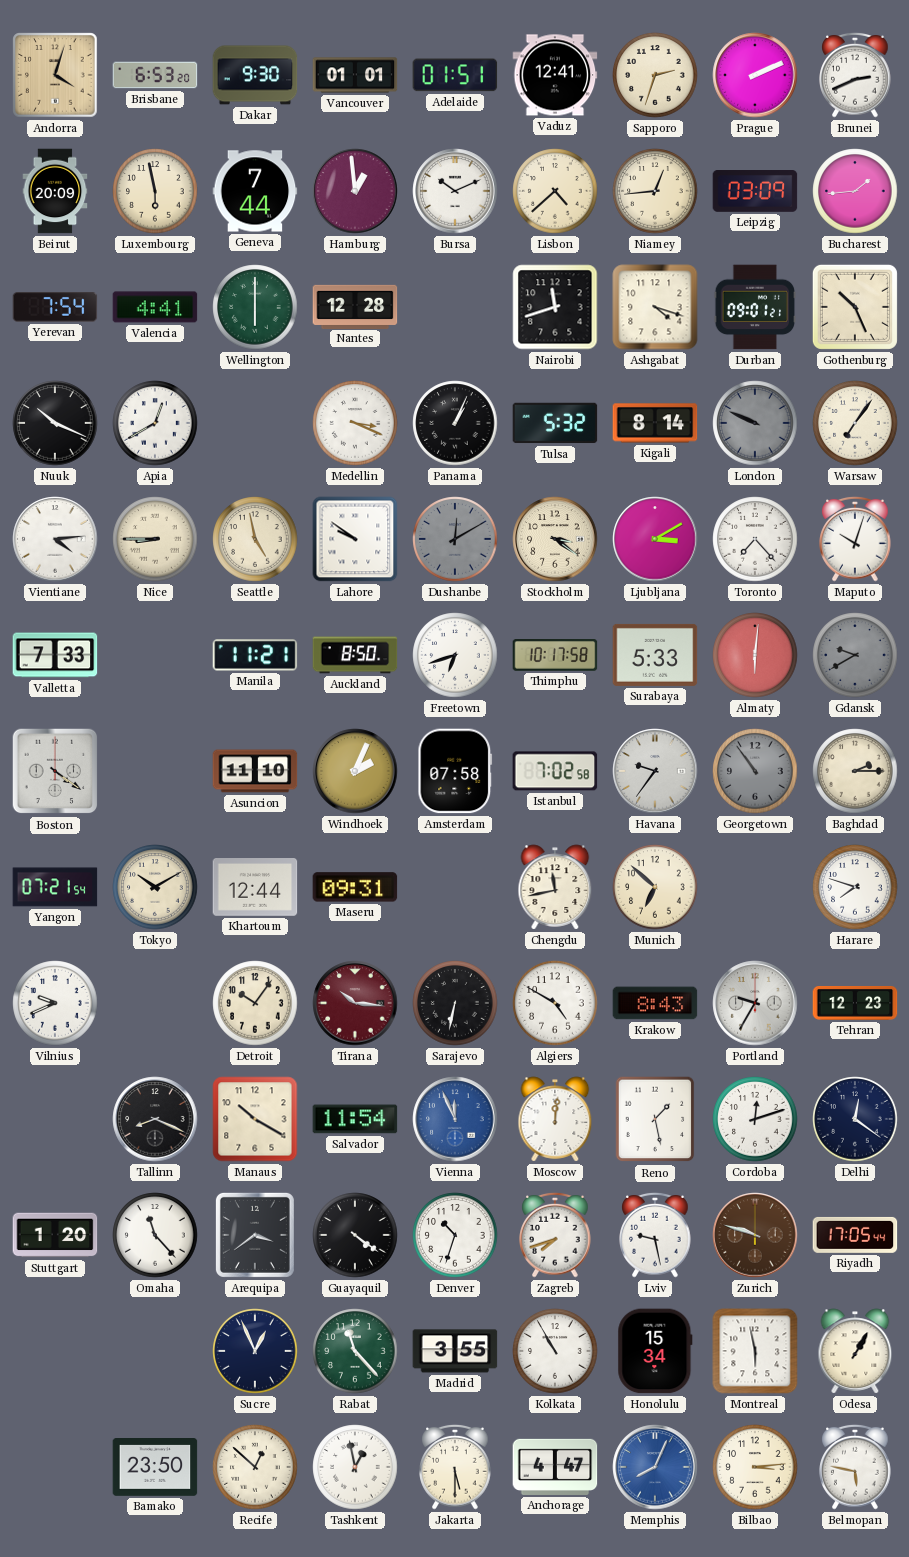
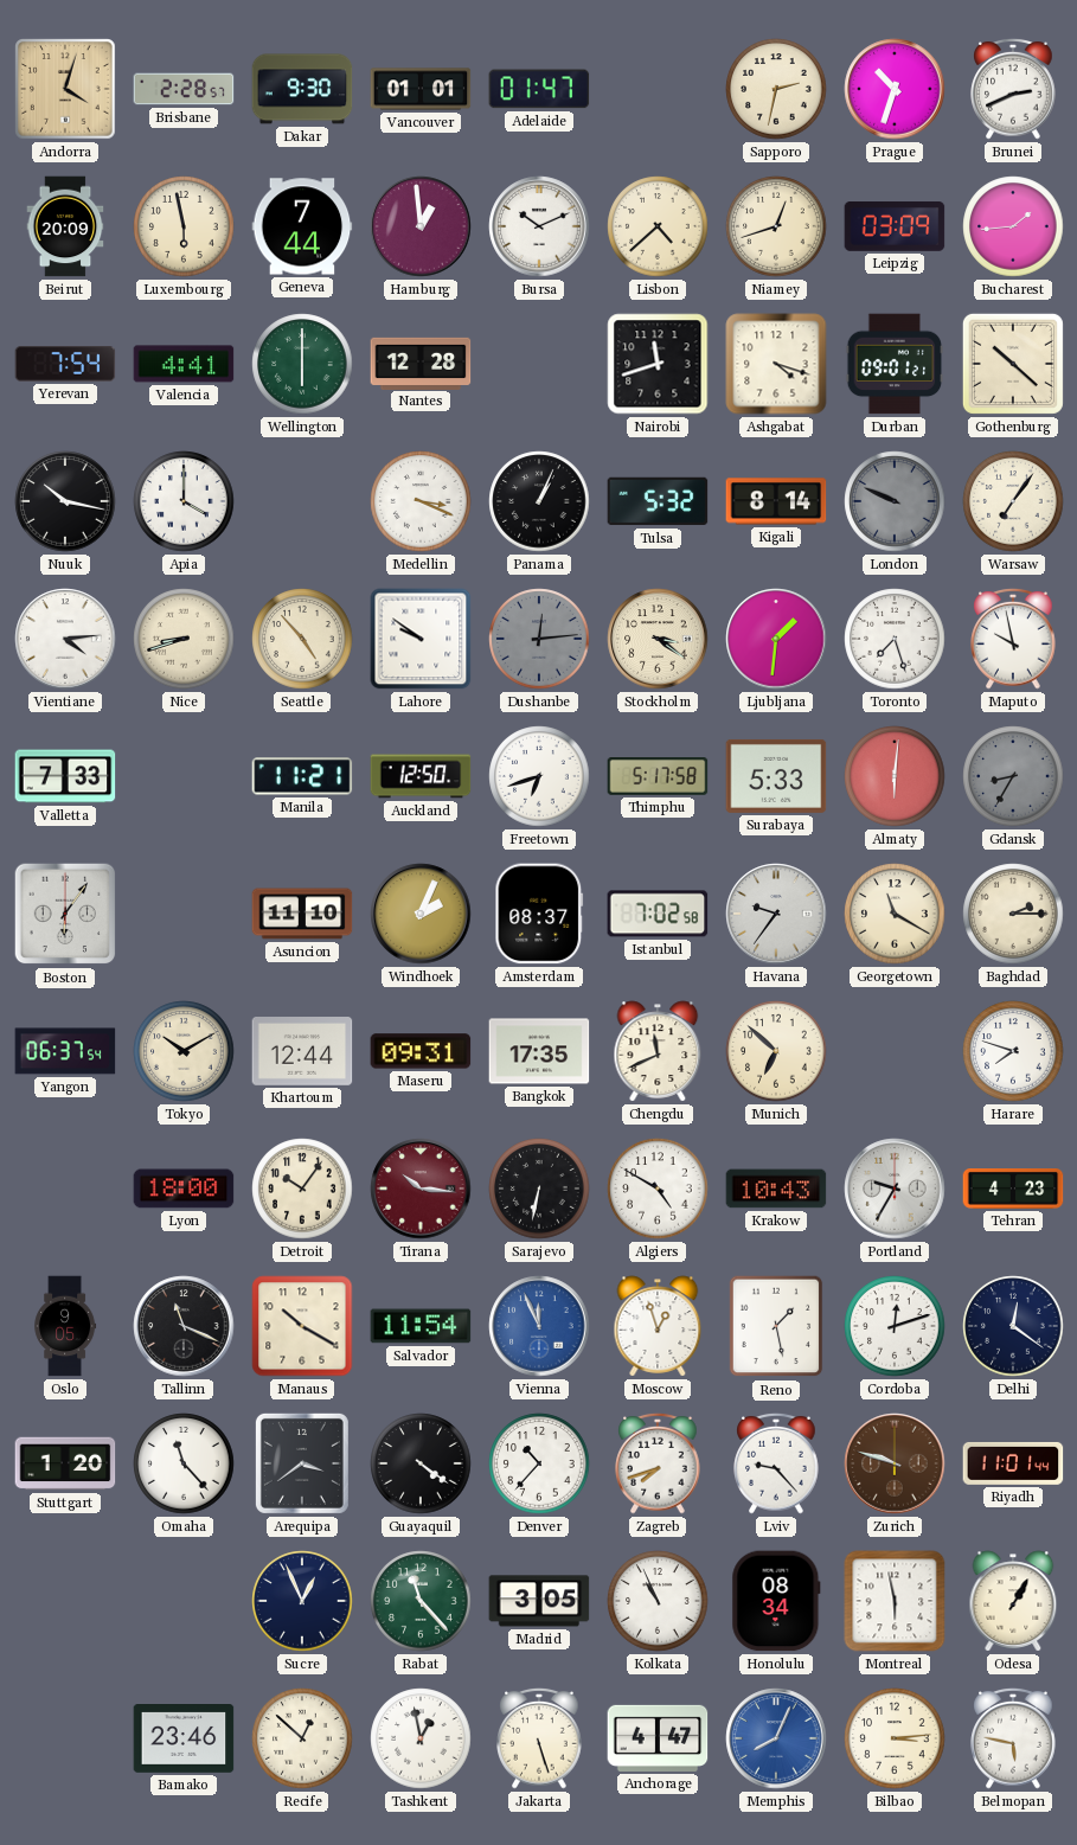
Brisbane: 6:53 -> 2:28 (184, 89)
Adelaide: 01:51 -> 01:47 (539, 89)
Vaduz: 12:41 -> none (555, 75)
Sapporo: 2:33 -> 2:32 (776, 89)
Prague: 2:11 -> 10:33 (895, 89)
Niamey: 12:44 -> 12:42 (776, 226)
Gothenburg: 10:26 -> 10:22 (1013, 364)
Nuuk: 10:19 -> 10:17 (65, 501)
Apia: 12:40 -> 4:00 (184, 501)
Nice: 8:45 -> 8:42 (184, 639)
Seattle: 4:58 -> 4:53 (302, 639)
Dushanbe: 12:10 -> 12:14 (539, 639)
Ljubljana: 3:10 -> 1:31 (776, 639)
Toronto: 7:23 -> 7:27 (895, 639)
Maputo: 10:03 -> 9:58 (1013, 639)
Auckland: 8:50 -> 12:50 (421, 776)
Thimphu: 10:17 -> 5:17 (658, 777)
Gdansk: 9:40 -> 8:35 (1013, 776)
Boston: 4:21 -> 6:06 (65, 914)
Amsterdam: 07:58 -> 08:37 (539, 914)
Georgetown: 10:54 -> 11:20 (895, 914)
Georgetown dial: grey -> cream (895, 914)
Yangon: 07:21 -> 06:37 (65, 1051)
Bangkok: none -> 17:35 (539, 1051)
Chengdu: 11:43 -> 11:41 (658, 1051)
Vilnius: 9:41 -> none (55, 1003)
Lyon: none -> 18:00 (184, 1189)
Krakow: 8:43 -> 10:43 (776, 1189)
Tehran: 12:23 -> 4:23 (1013, 1190)
Oslo: none -> 9:05 (65, 1326)
Tallinn: 8:19 -> 11:19 (184, 1326)
Moscow: 12:01 -> 12:57 (658, 1326)
Denver: 10:33 -> 10:37 (539, 1463)
Lviv: 9:28 -> 9:23 (776, 1463)
Riyadh: 17:05 -> 11:01 (1013, 1463)
Madrid: 3:55 -> 3:05 (539, 1601)
Kolkata: 10:55 -> 10:56 (658, 1601)
Honolulu: 15:34 -> 08:34 (776, 1601)
Bamako: 23:50 -> 23:46 (184, 1740)
Jakarta: 5:30 -> 5:27 (539, 1738)
